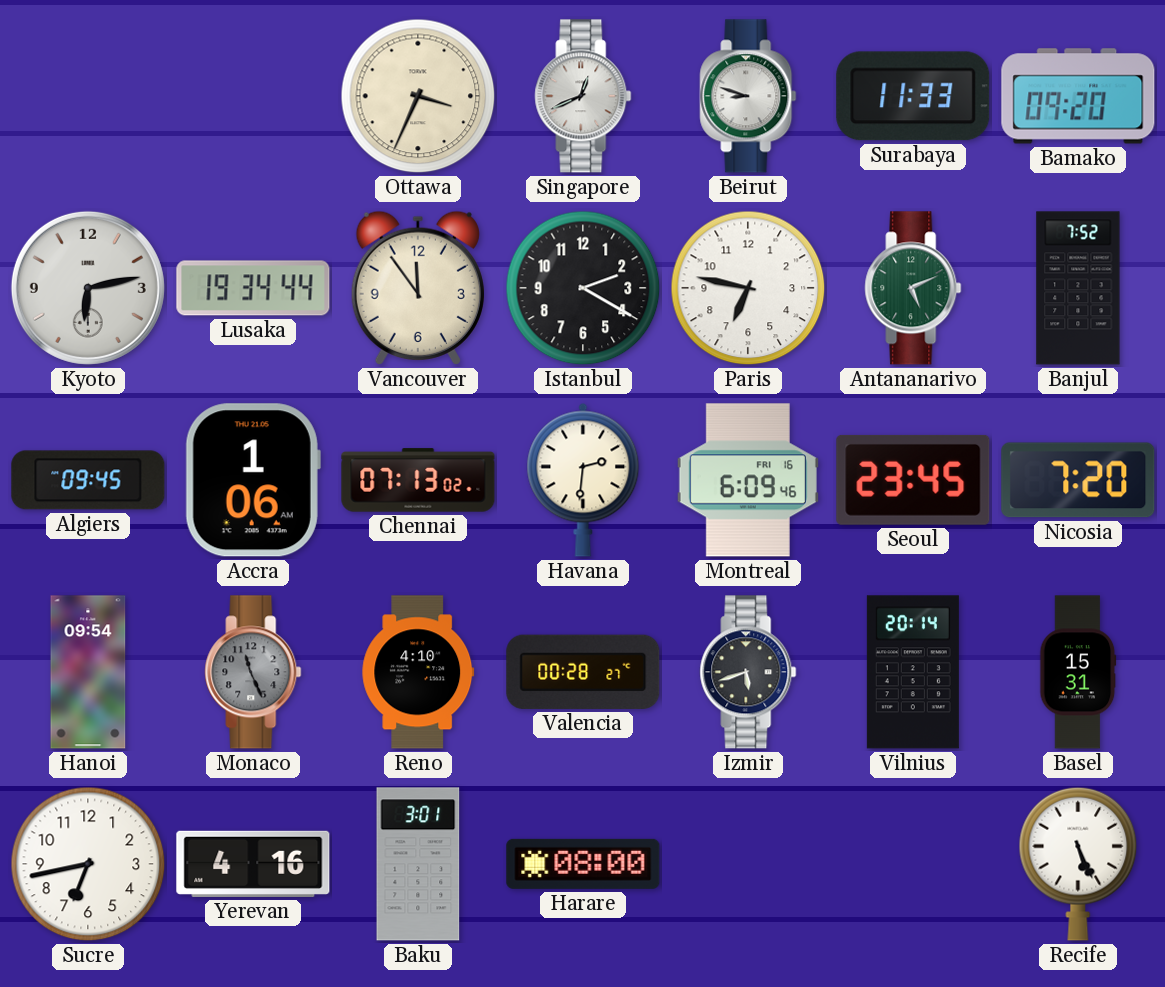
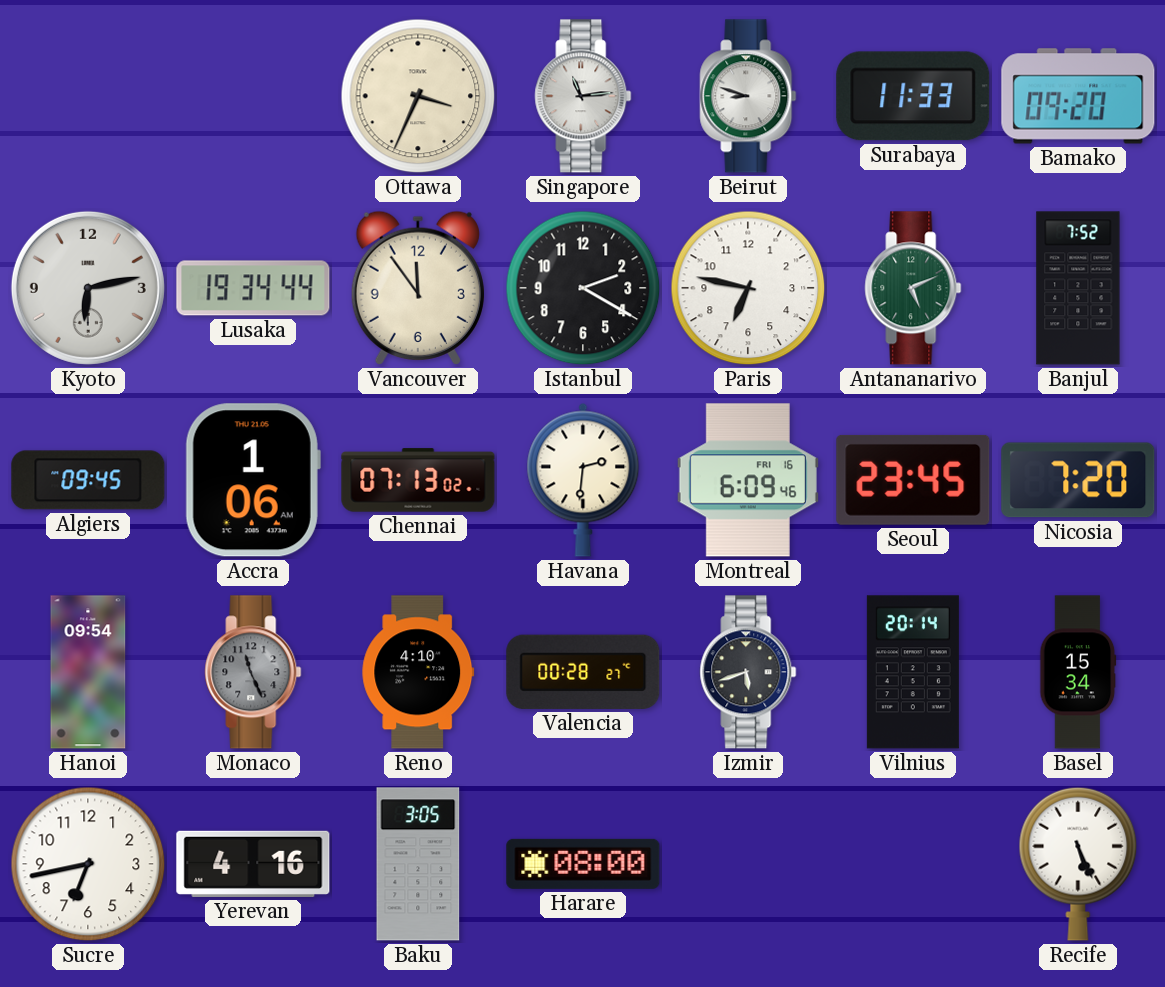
Singapore: 12:41 -> 11:14 (583, 96)
Basel: 15:31 -> 15:34 (1078, 672)
Baku: 3:01 -> 3:05 (418, 864)
